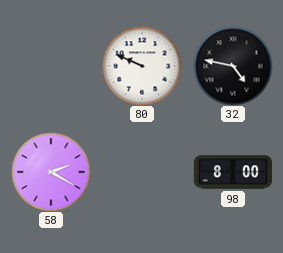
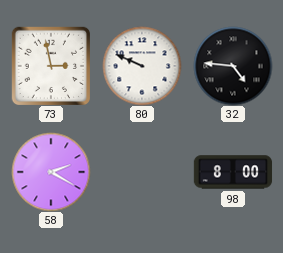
73: none -> 2:58 (50, 65)
32: 4:47 -> 4:46 (233, 66)
